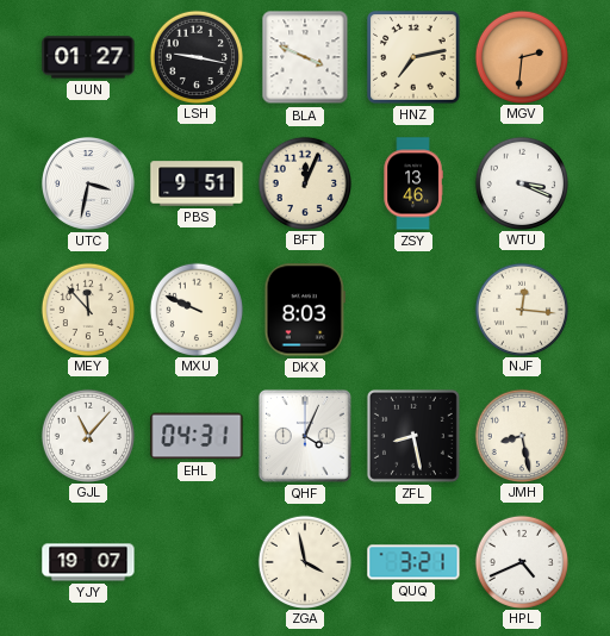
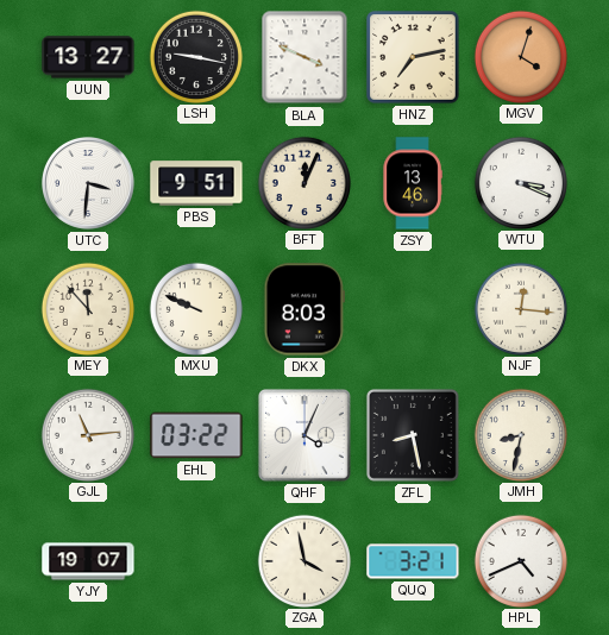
UUN: 01:27 -> 13:27 (88, 57)
MGV: 2:31 -> 4:03 (520, 56)
UTC: 3:32 -> 3:31 (88, 183)
GJL: 11:07 -> 11:14 (87, 434)
EHL: 04:31 -> 03:22 (196, 435)
JMH: 8:28 -> 8:32 (520, 434)
